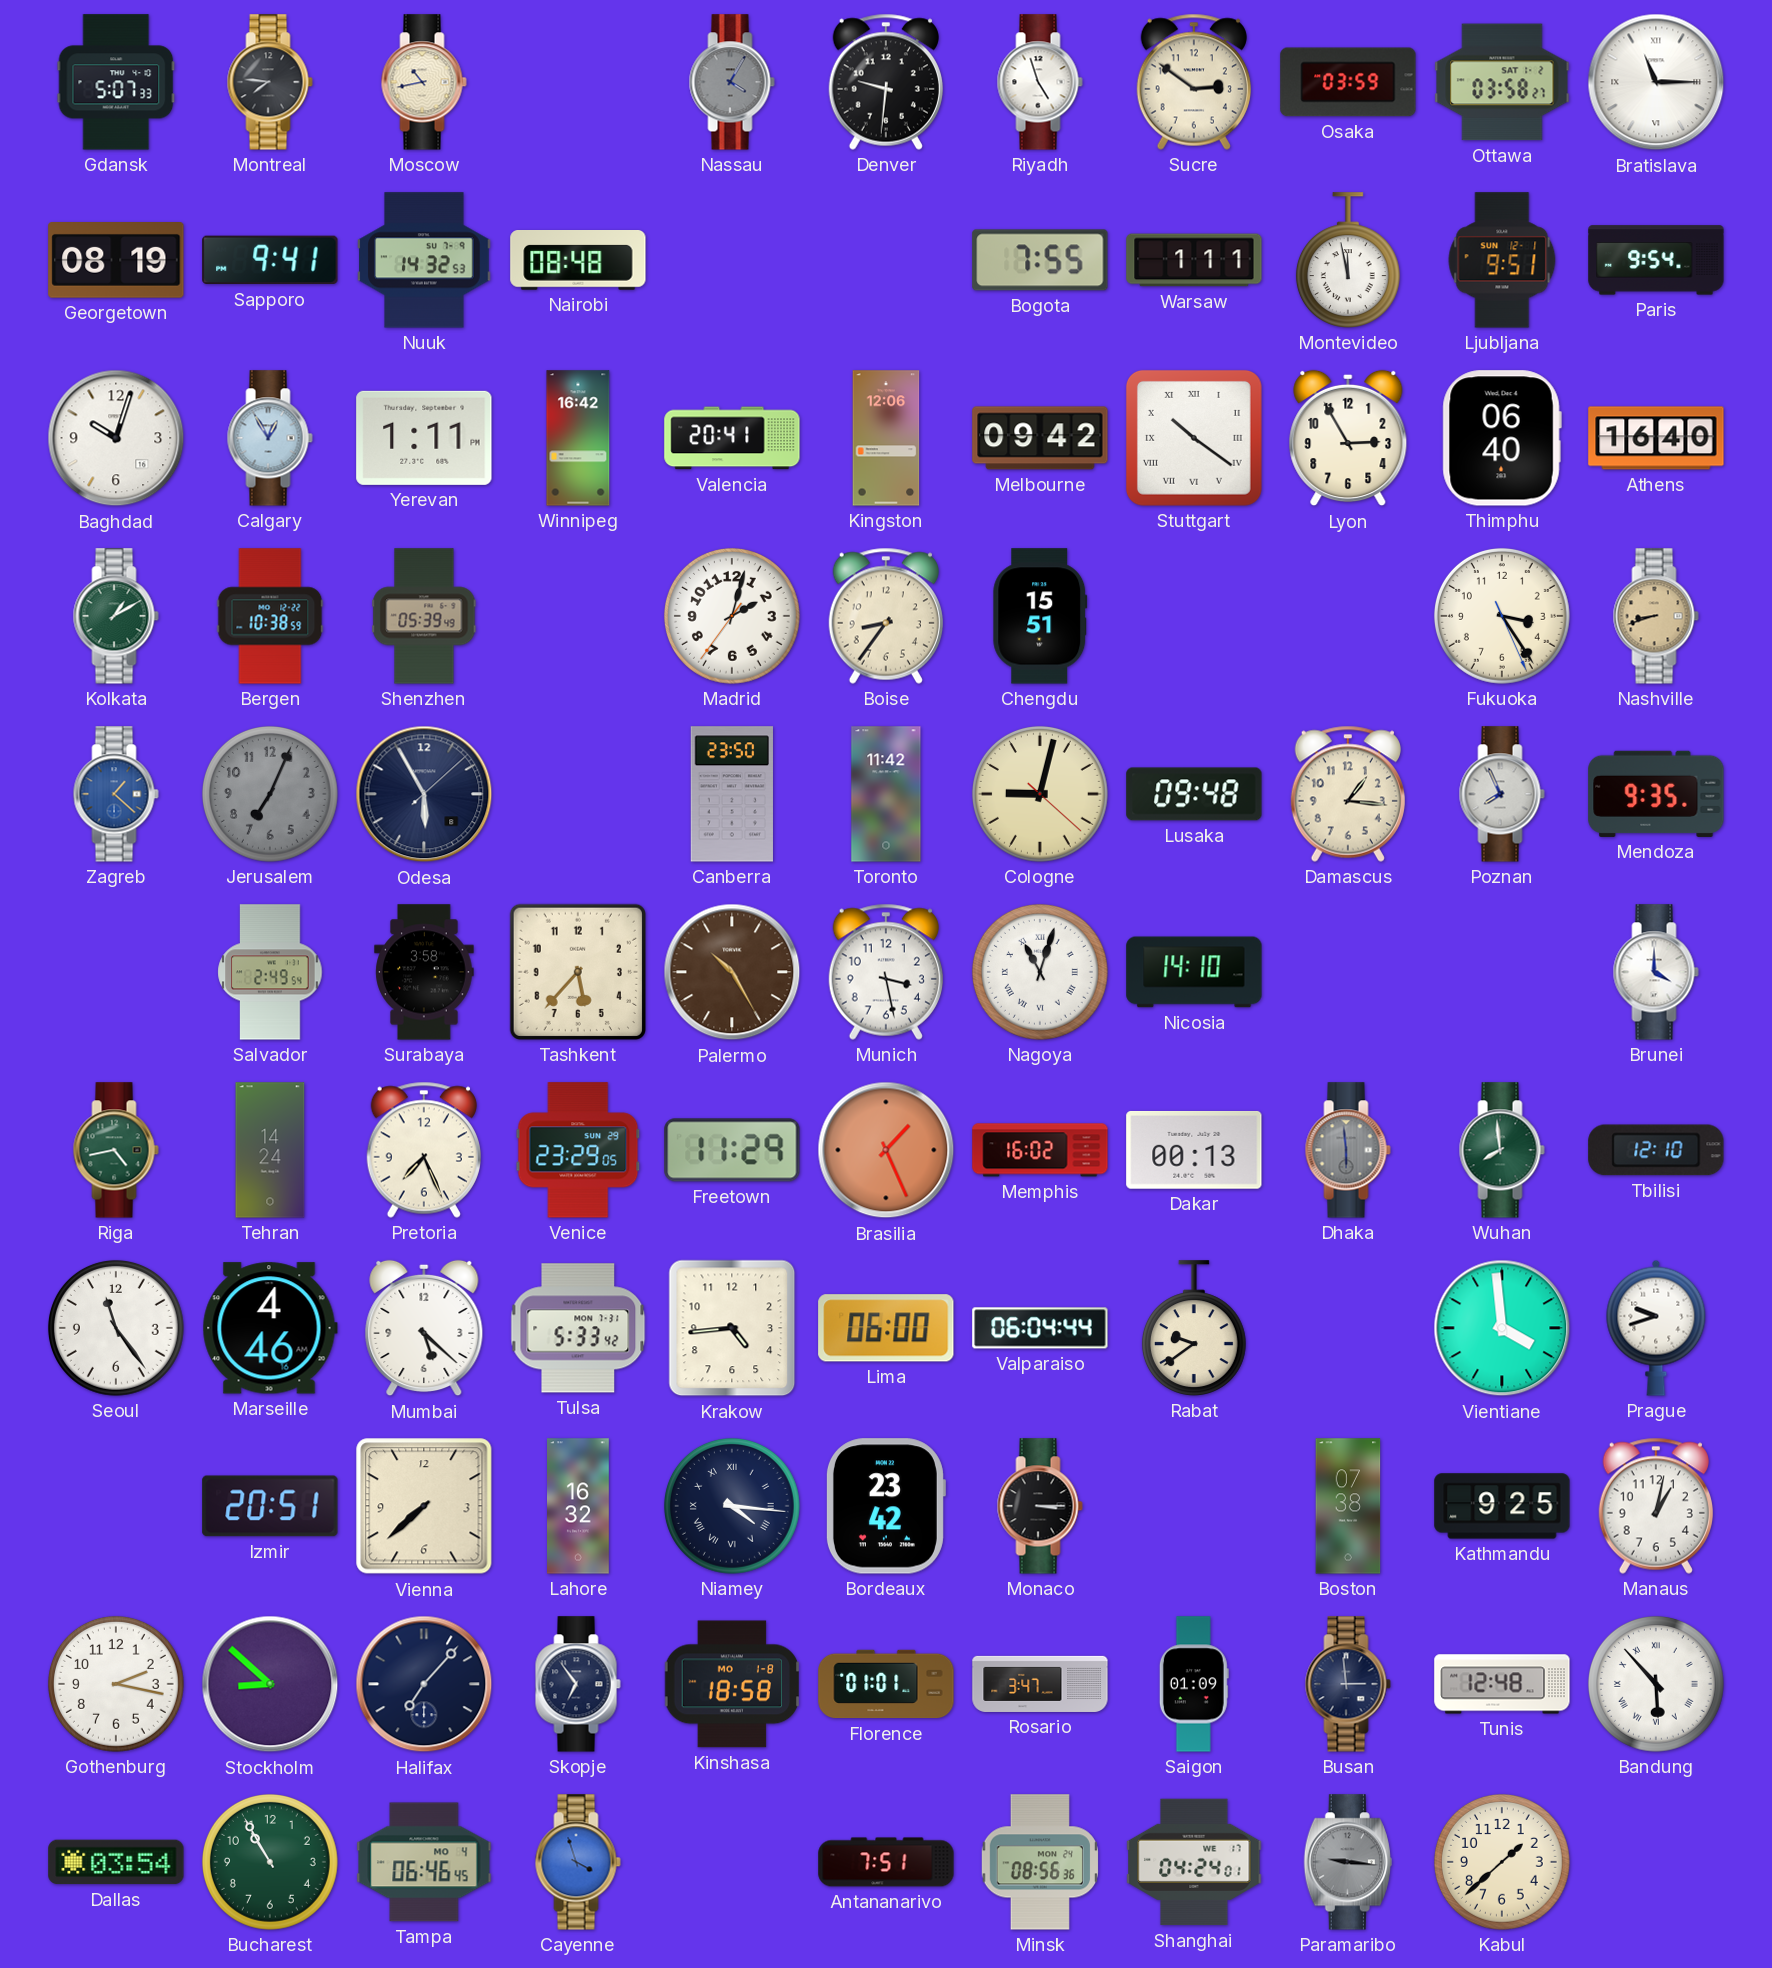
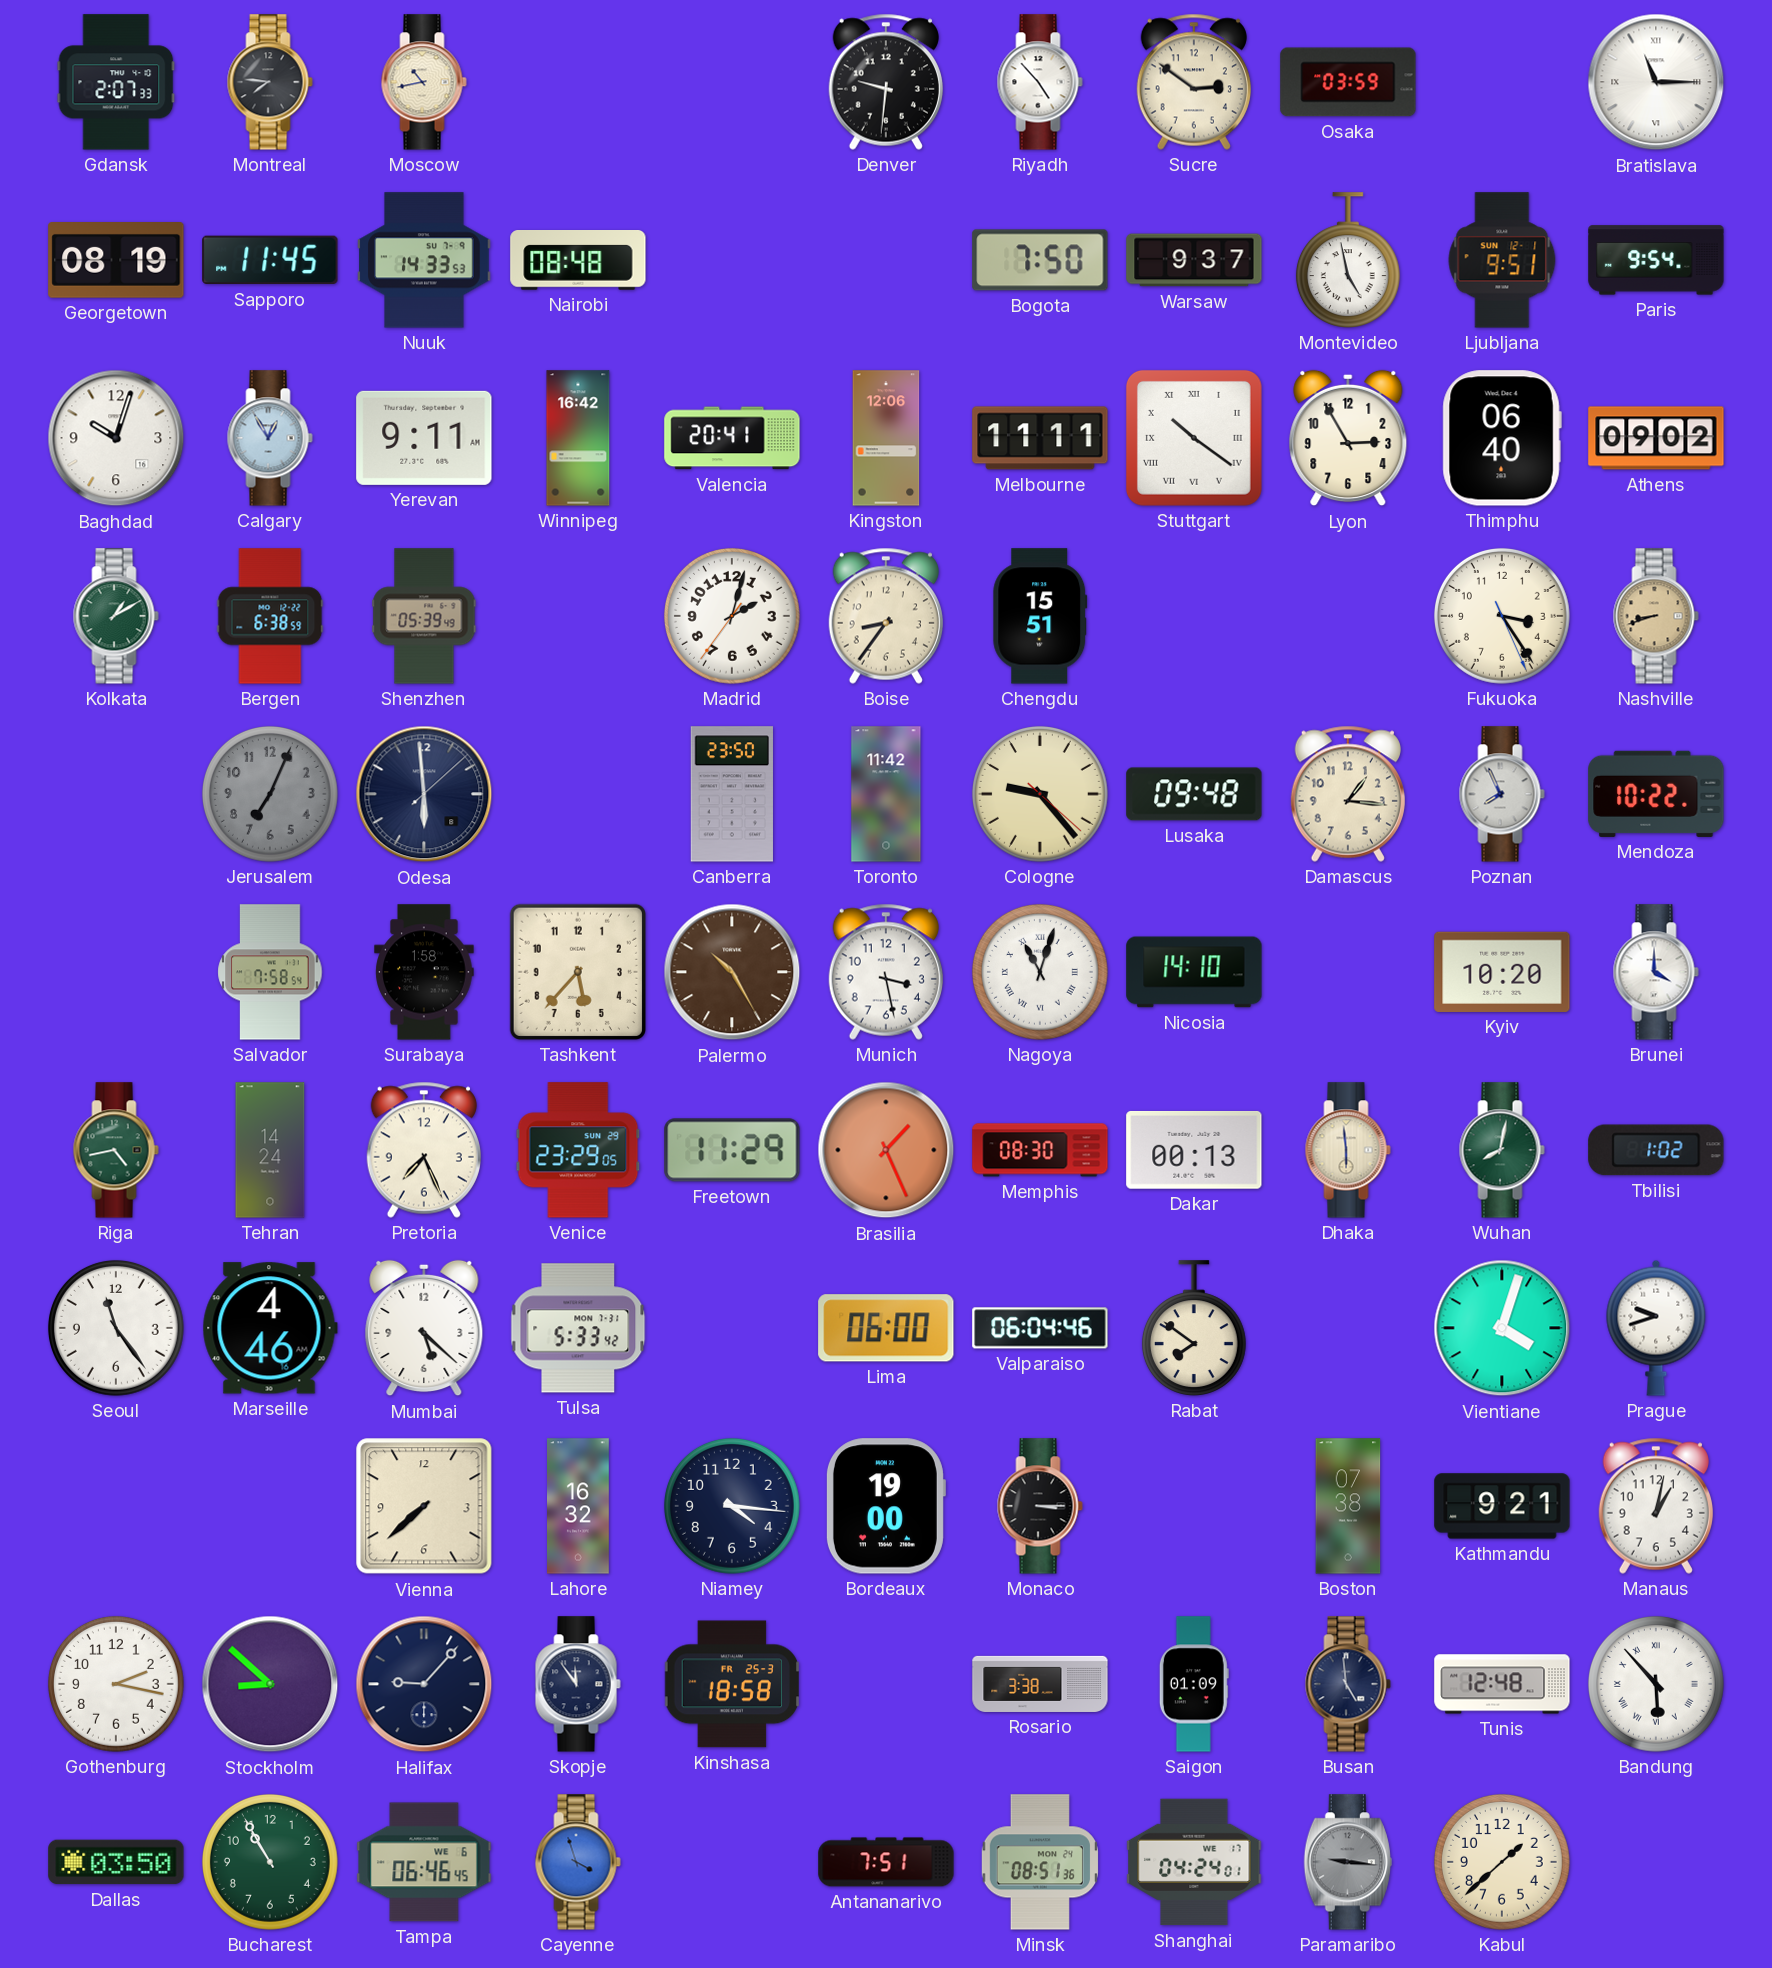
Gdansk: 5:07 -> 2:07 (116, 82)
Nassau: 4:05 -> none (732, 82)
Riyadh: 4:57 -> 4:53 (1040, 82)
Ottawa: 03:58 -> none (1502, 82)
Sapporo: 9:41 -> 11:45 (270, 260)
Nuuk: 14:32 -> 14:33 (424, 260)
Bogota: 7:55 -> 7:50 (1040, 260)
Warsaw: 1:11 -> 9:37 (1194, 260)
Montevideo: 11:58 -> 4:58 (1348, 260)
Yerevan: 1:11 -> 9:11 (424, 438)
Melbourne: 09:42 -> 11:11 (1040, 438)
Athens: 16:40 -> 09:02 (1656, 438)
Bergen: 10:38 -> 6:38 (270, 616)
Zagreb: 1:22 -> none (116, 794)
Odesa: 5:55 -> 5:59 (424, 794)
Cologne: 9:02 -> 9:23 (1040, 794)
Mendoza: 9:35 -> 10:22 (1656, 794)
Salvador: 2:49 -> 7:58 (270, 972)
Surabaya: 3:58 -> 1:58 (424, 972)
Kyiv: none -> 10:20 (1502, 972)
Memphis: 16:02 -> 08:30 (1040, 1150)
Dhaka dial: grey -> cream (1348, 1150)
Wuhan: 7:59 -> 8:02 (1502, 1150)
Tbilisi: 12:10 -> 1:02 (1656, 1150)
Krakow: 4:44 -> none (732, 1328)
Valparaiso: 06:04:44 -> 06:04:46 (1040, 1328)
Rabat: 9:39 -> 7:51 (1194, 1328)
Vientiane: 3:59 -> 4:03 (1502, 1328)
Izmir: 20:51 -> none (270, 1506)
Niamey numerals: Roman -> Arabic (732, 1506)
Bordeaux: 23:42 -> 19:00 (885, 1506)
Kathmandu: 9:25 -> 9:21 (1502, 1506)
Halifax: 7:07 -> 9:07 (424, 1684)
Skopje: 6:54 -> 11:54 (578, 1684)
Kinshasa date: MO 1-8 -> FR 25-3 (732, 1684)
Florence: 01:01 -> none (886, 1684)
Rosario: 3:47 -> 3:38 (1040, 1684)
Busan: 2:59 -> 4:59 (1348, 1684)
Dallas: 03:54 -> 03:50 (116, 1862)
Tampa date: MO 4 -> WE 6 (424, 1862)
Minsk: 08:56 -> 08:51 (1040, 1862)
